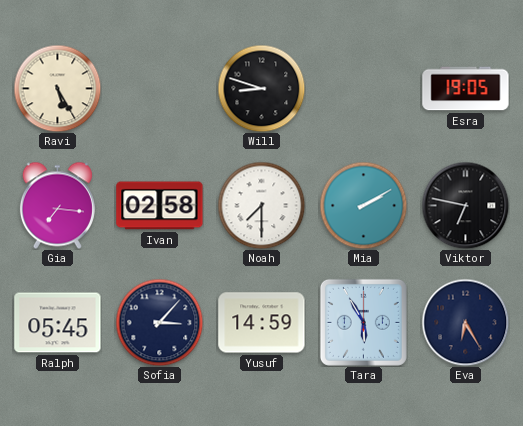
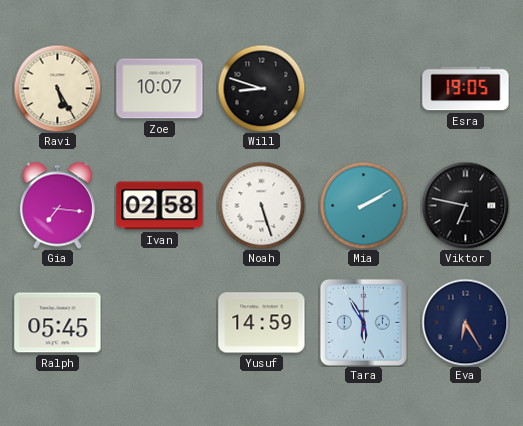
Zoe: none -> 10:07 (160, 89)
Noah: 7:30 -> 5:27 (261, 205)
Sofia: 3:07 -> none (159, 322)
